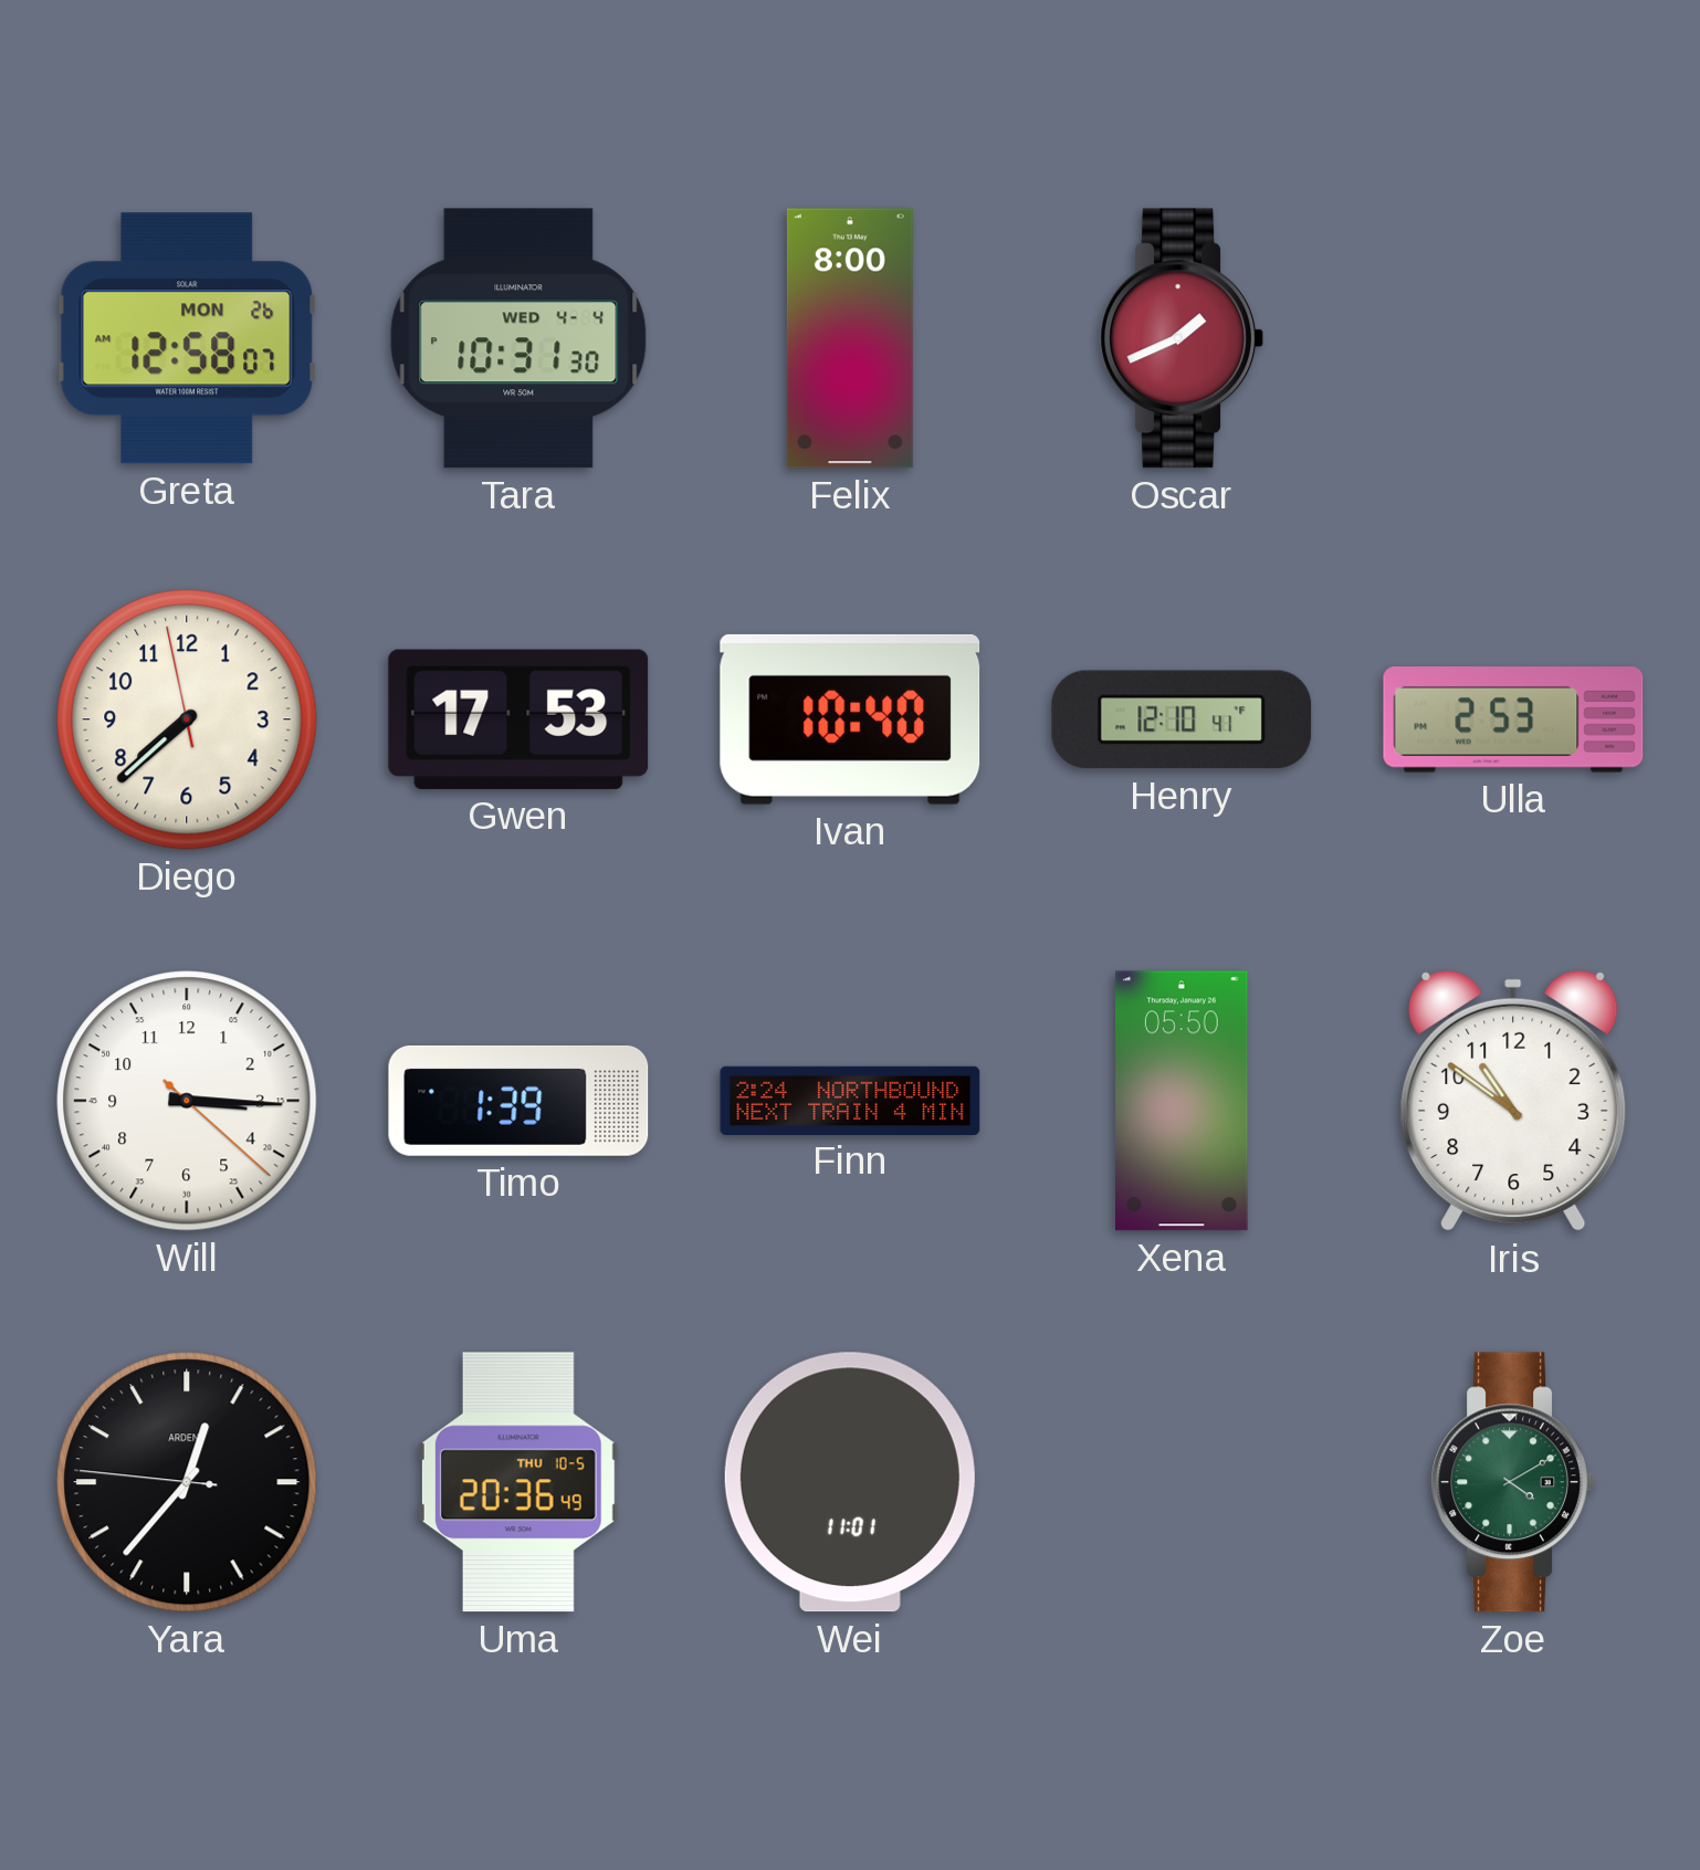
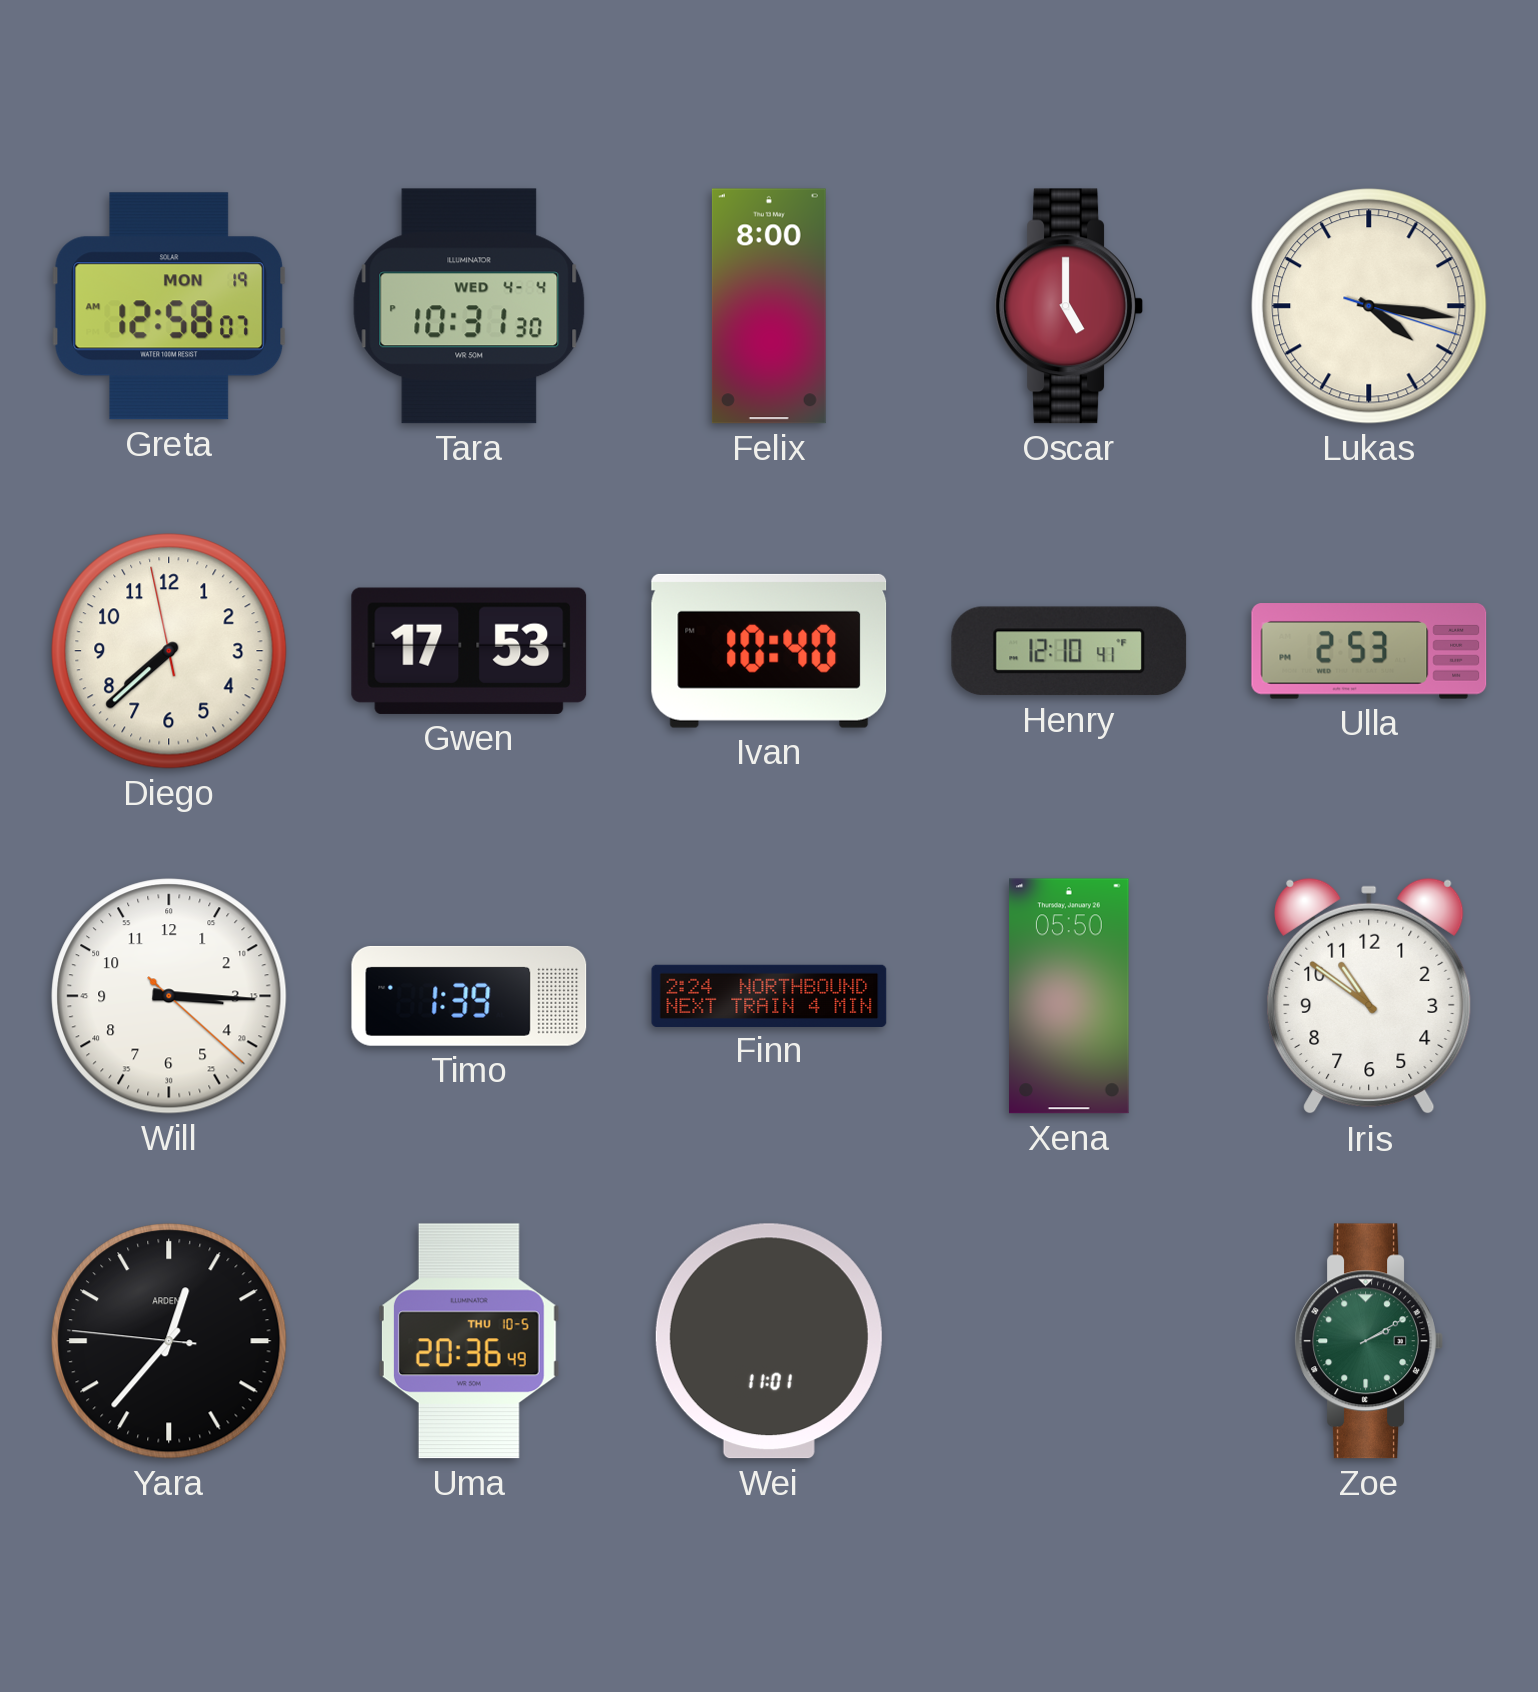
Greta date: MON 26 -> MON 19 (169, 306)
Oscar: 1:41 -> 5:00 (1069, 306)
Lukas: none -> 4:16 (1369, 306)
Zoe: 4:10 -> 2:10 (1369, 1341)
